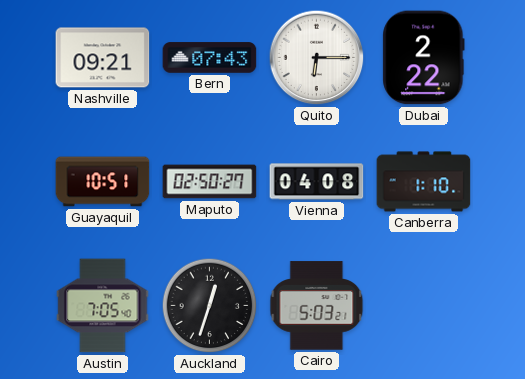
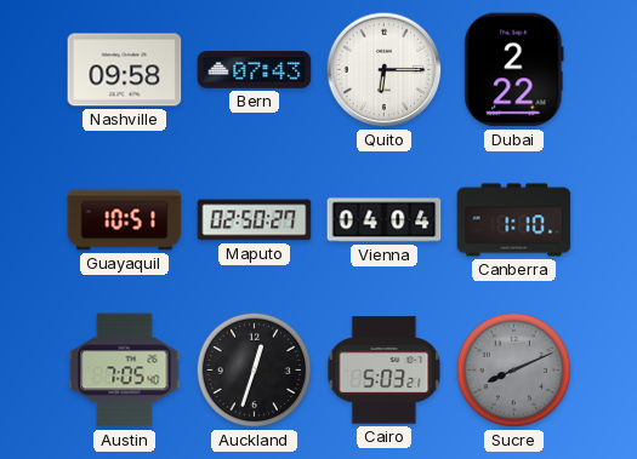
Nashville: 09:21 -> 09:58 (125, 70)
Vienna: 04:08 -> 04:04 (385, 220)
Sucre: none -> 8:11 (514, 371)
